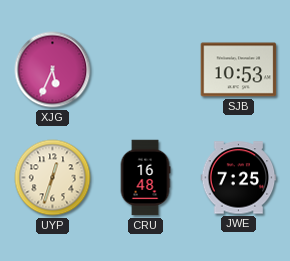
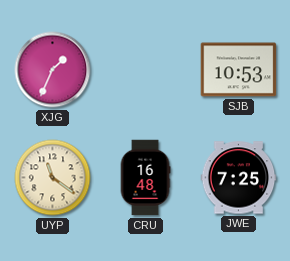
XJG: 5:34 -> 1:34 (53, 70)
UYP: 12:33 -> 11:21 (53, 178)
